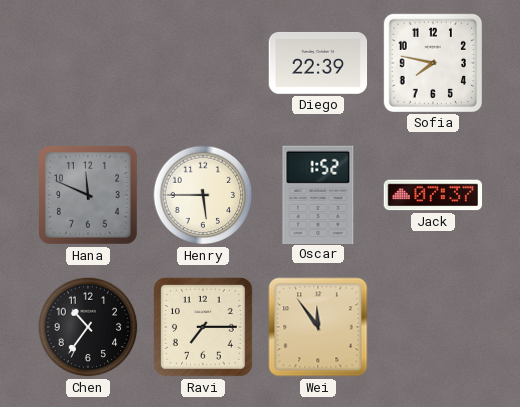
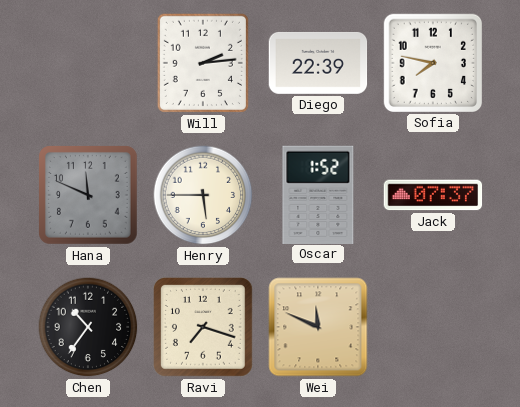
Will: none -> 2:14 (203, 63)
Ravi: 7:15 -> 7:18 (204, 328)
Wei: 11:54 -> 11:49 (318, 327)
